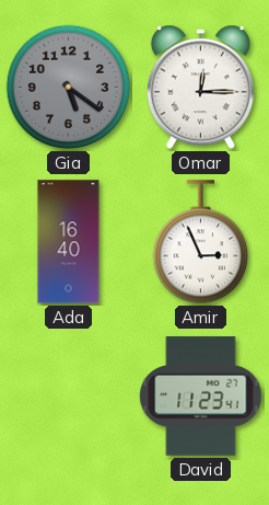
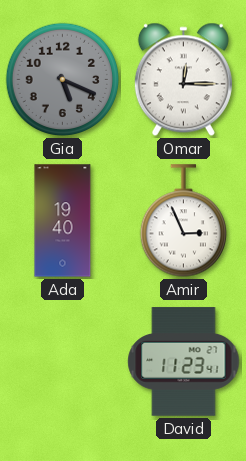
Gia: 5:21 -> 5:19 (63, 80)
Ada: 16:40 -> 19:40 (63, 221)
